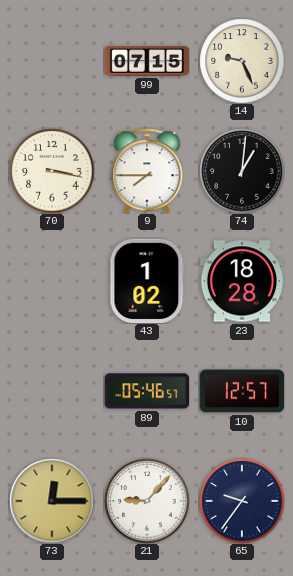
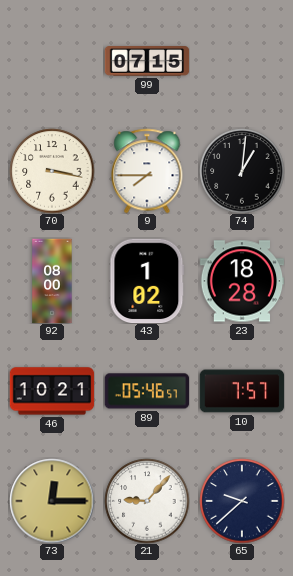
14: 9:26 -> none (242, 61)
92: none -> 08:00 (52, 281)
46: none -> 10:21 (52, 391)
10: 12:57 -> 7:57 (242, 391)
65: 9:36 -> 9:38 (242, 501)
